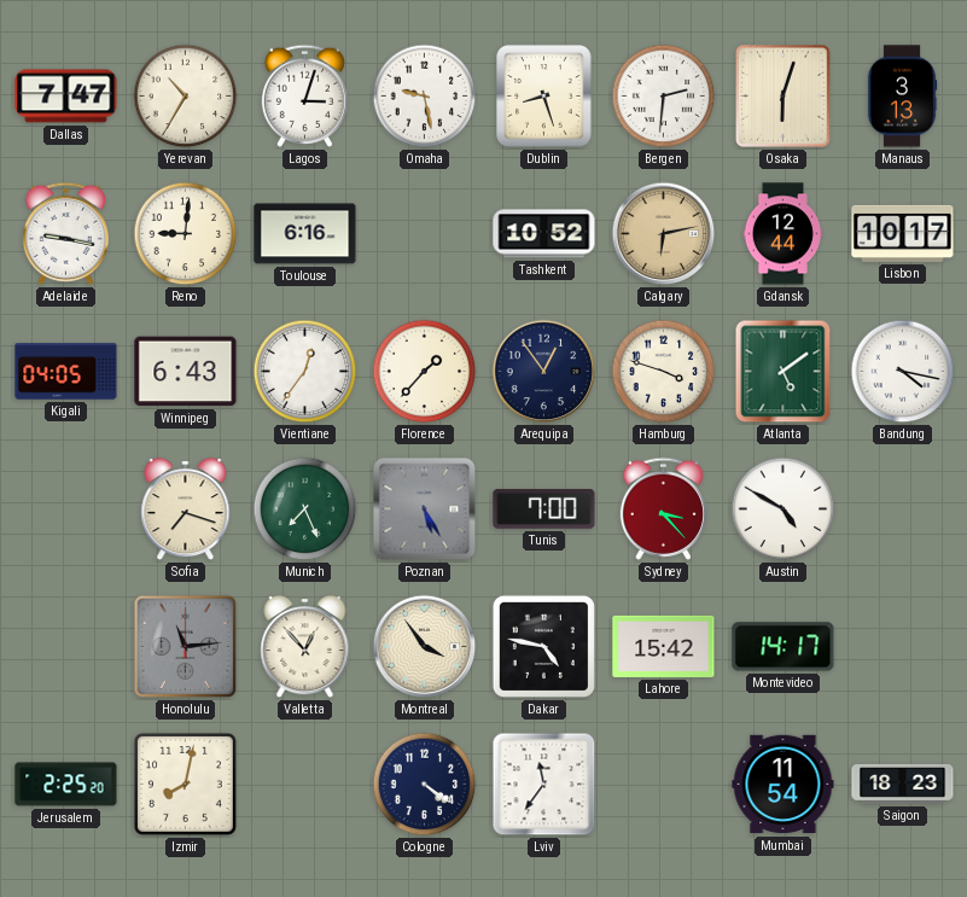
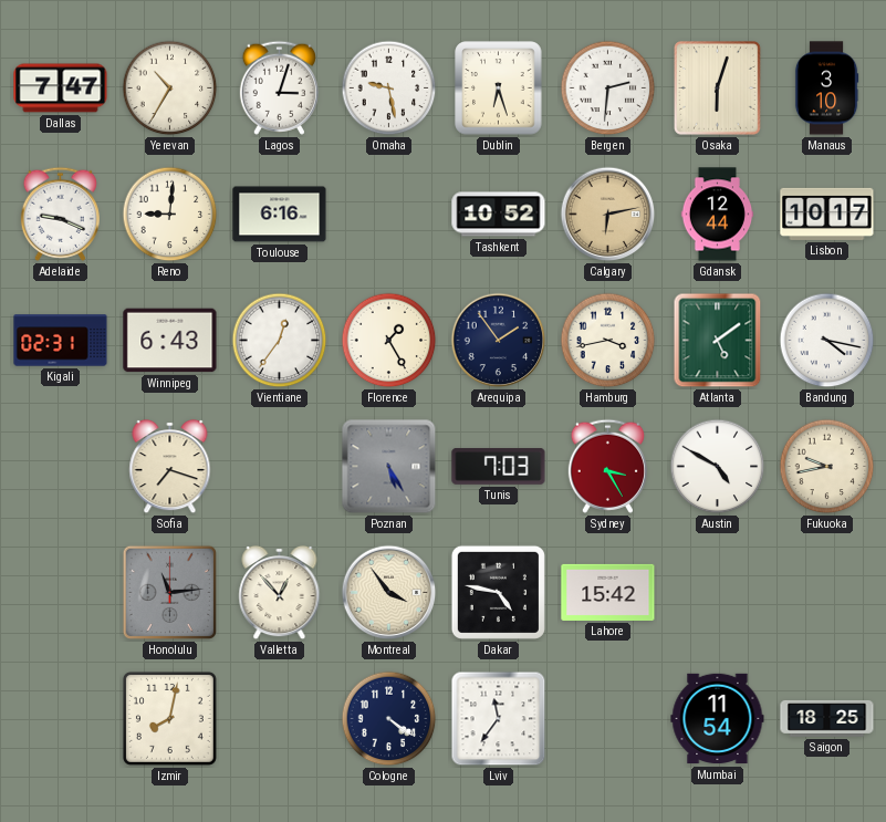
Dublin: 8:27 -> 6:27 (499, 89)
Manaus: 3:13 -> 3:10 (826, 89)
Adelaide: 9:17 -> 9:19 (60, 214)
Kigali: 04:05 -> 02:31 (61, 341)
Florence: 1:37 -> 1:25 (389, 341)
Arequipa: 12:54 -> 1:54 (499, 341)
Hamburg: 3:48 -> 3:43 (608, 341)
Munich: 7:26 -> none (305, 509)
Tunis: 7:00 -> 7:03 (499, 467)
Sydney: 3:23 -> 3:25 (607, 466)
Fukuoka: none -> 9:43 (827, 467)
Montevideo: 14:17 -> none (783, 647)
Jerusalem: 2:25 -> none (66, 785)
Saigon: 18:23 -> 18:25 (827, 719)
